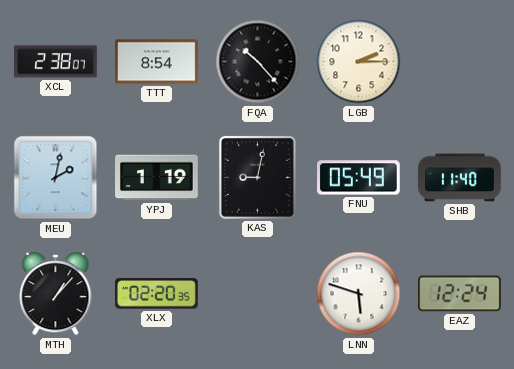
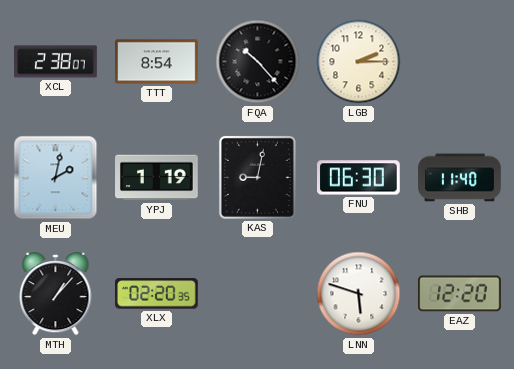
FNU: 05:49 -> 06:30 (359, 178)
EAZ: 12:24 -> 12:20 (460, 294)
